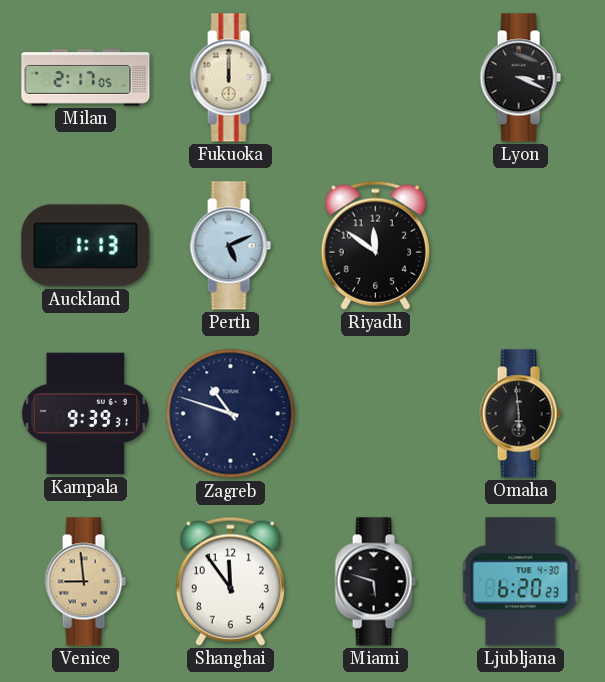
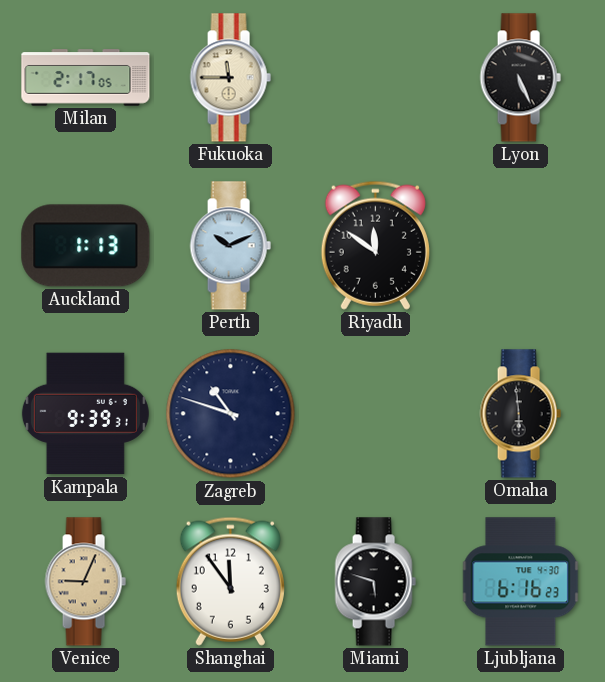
Fukuoka: 12:00 -> 11:45 (230, 78)
Lyon: 3:19 -> 5:26 (520, 78)
Perth: 5:11 -> 10:11 (230, 246)
Venice: 8:59 -> 9:04 (85, 582)
Ljubljana: 6:20 -> 6:16 (521, 582)
